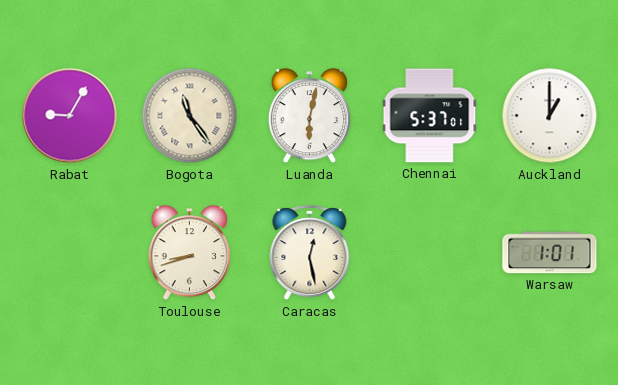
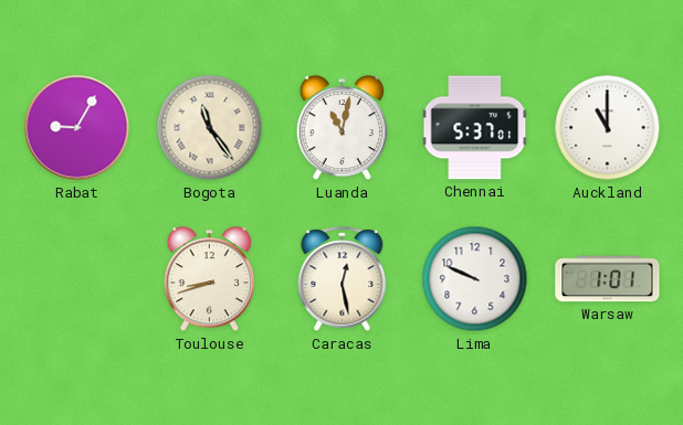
Luanda: 6:02 -> 11:02 (341, 128)
Auckland: 1:00 -> 11:00 (608, 128)
Lima: none -> 9:49 (475, 279)
